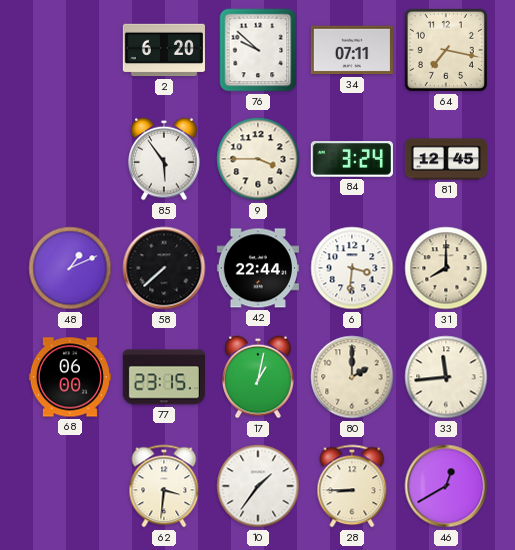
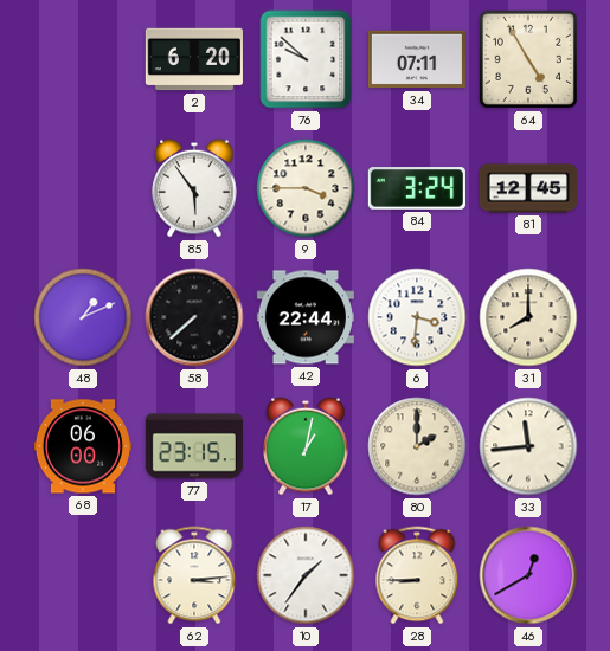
64: 7:17 -> 4:55 (528, 59)
62: 3:31 -> 3:14 (194, 575)
